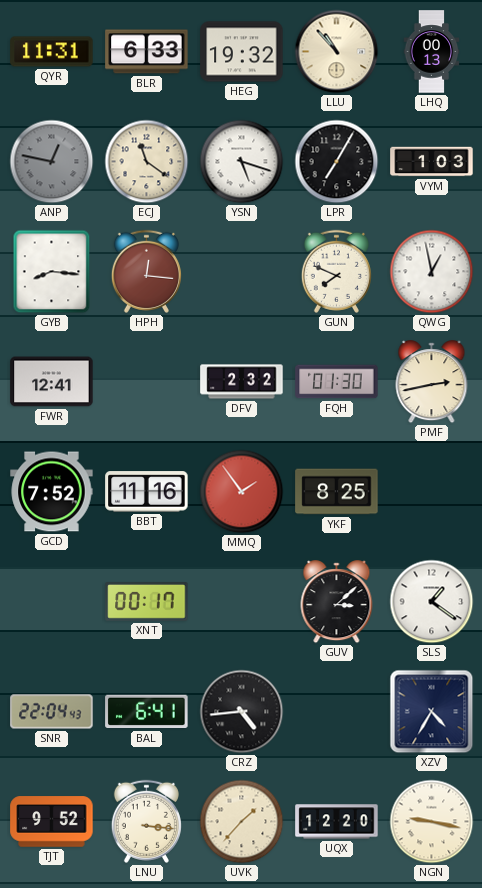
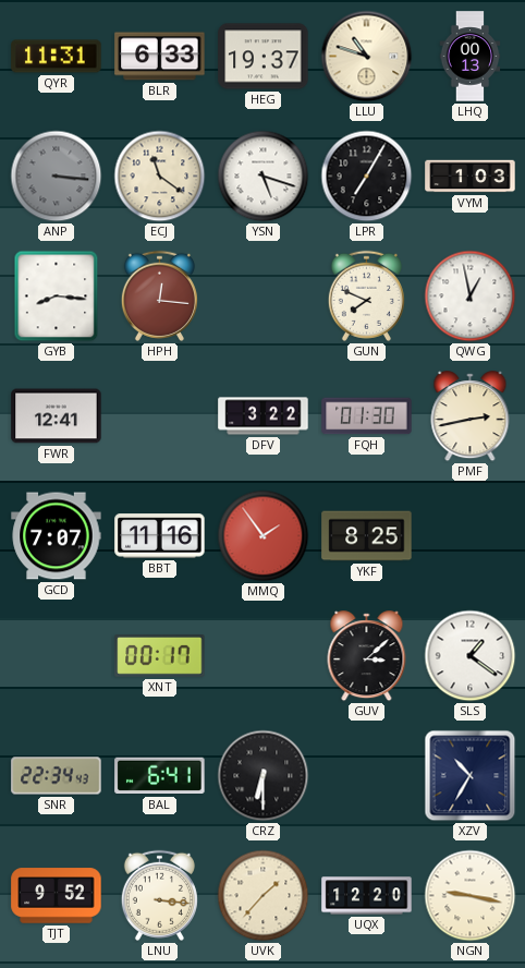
HEG: 19:32 -> 19:37 (264, 57)
LLU: 10:53 -> 10:48 (367, 57)
ANP: 12:47 -> 3:16 (57, 177)
DFV: 2:32 -> 3:22 (264, 416)
GCD: 7:52 -> 7:07 (57, 536)
SNR: 22:04 -> 22:34 (57, 776)
CRZ: 4:44 -> 6:30 (264, 776)
XZV: 4:35 -> 10:35 (471, 776)
